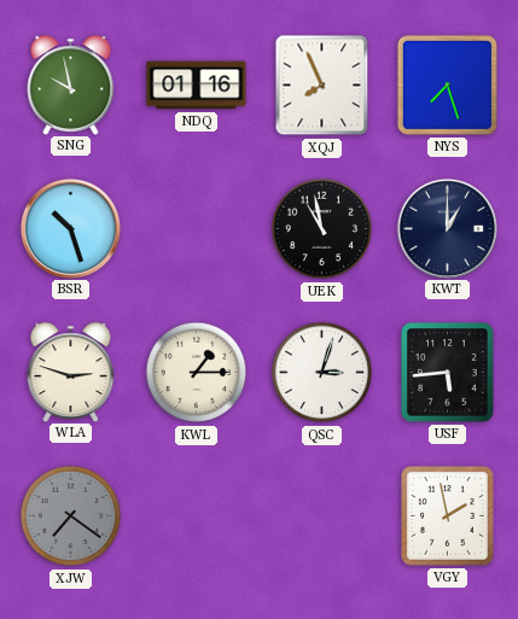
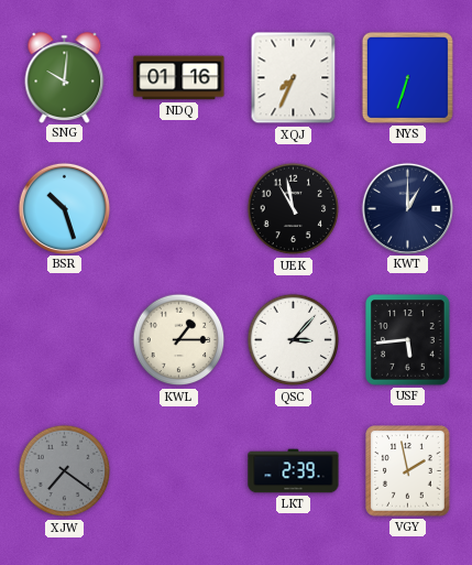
SNG: 9:58 -> 10:01 (65, 77)
XQJ: 7:56 -> 7:34 (294, 78)
NYS: 7:27 -> 6:33 (407, 77)
WLA: 2:48 -> none (71, 372)
QSC: 3:03 -> 3:07 (294, 340)
LKT: none -> 2:39 (294, 471)
